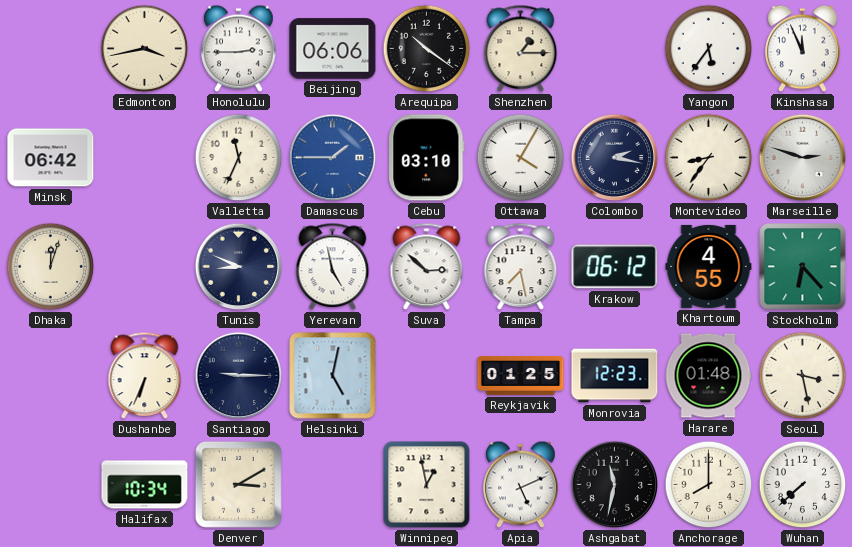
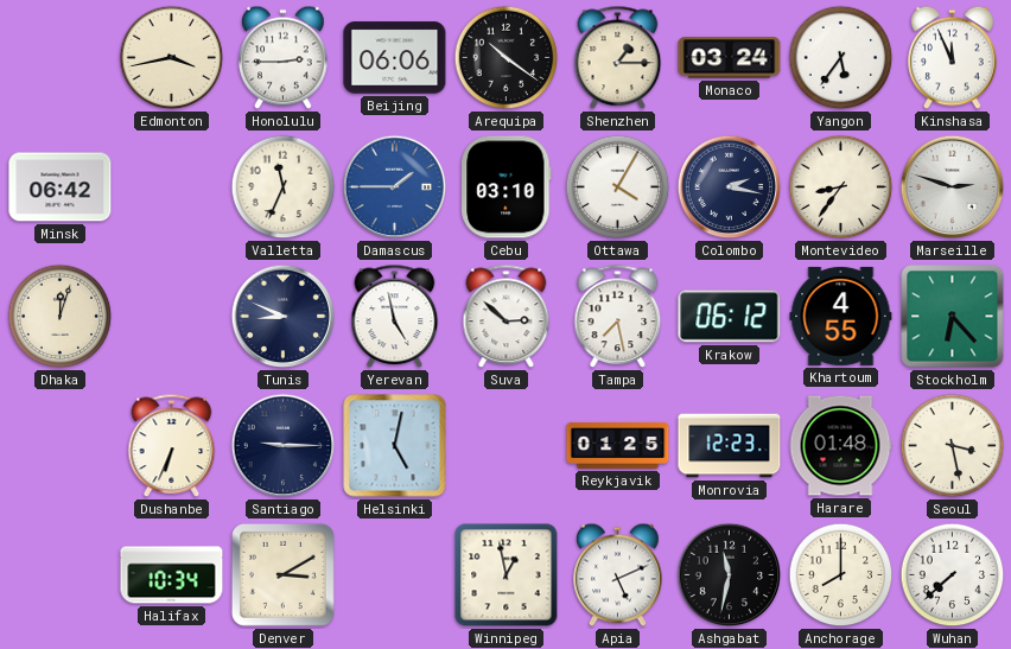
Monaco: none -> 03:24 (730, 58)
